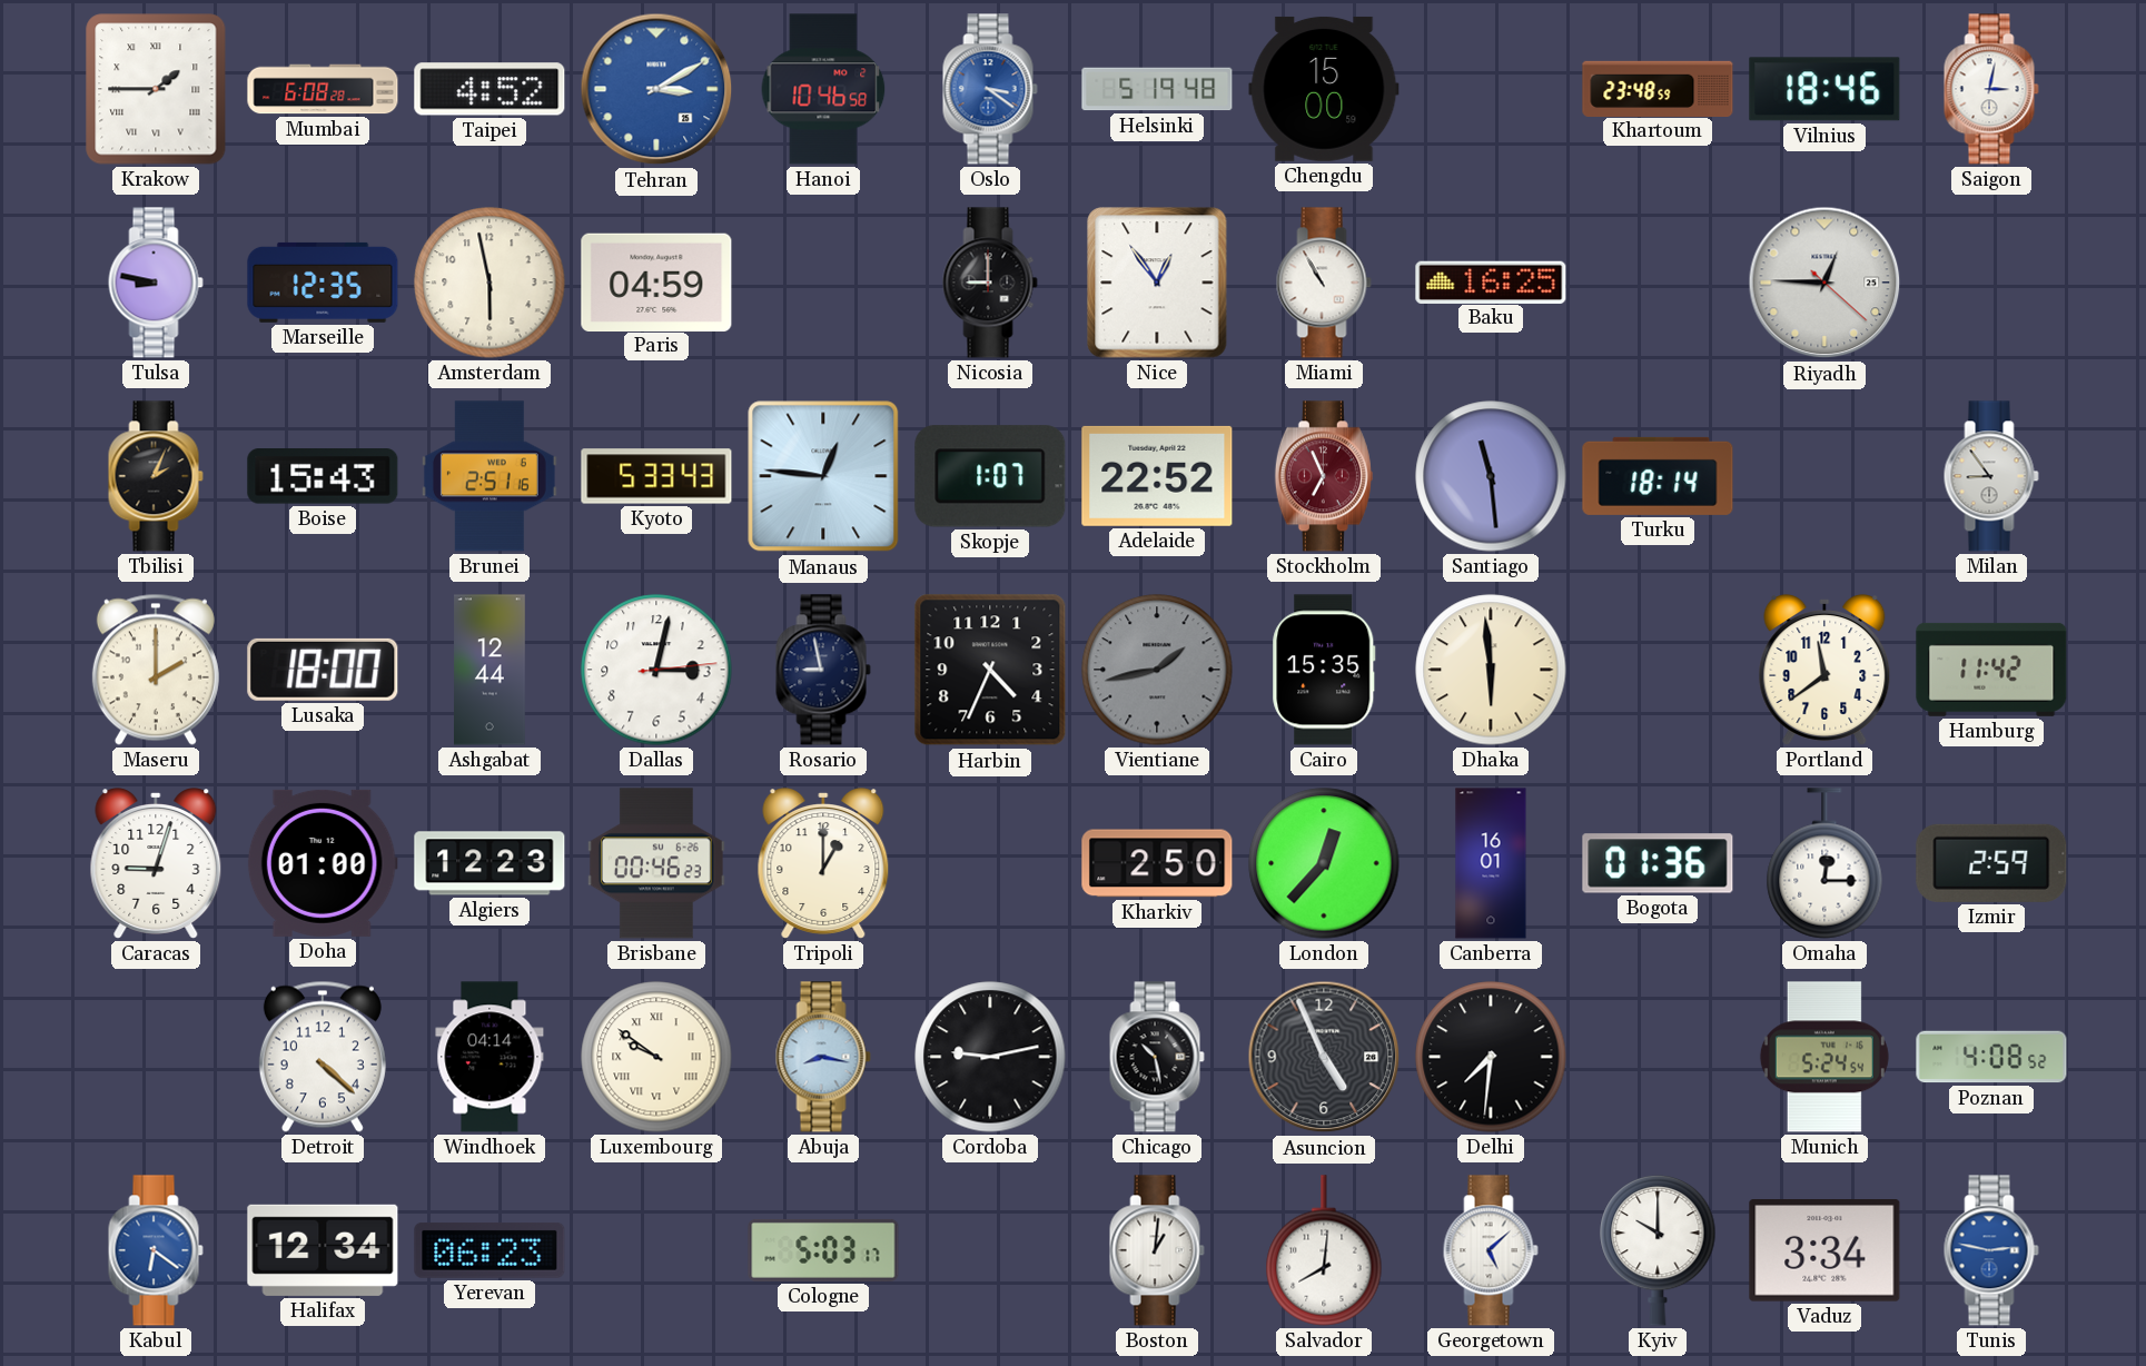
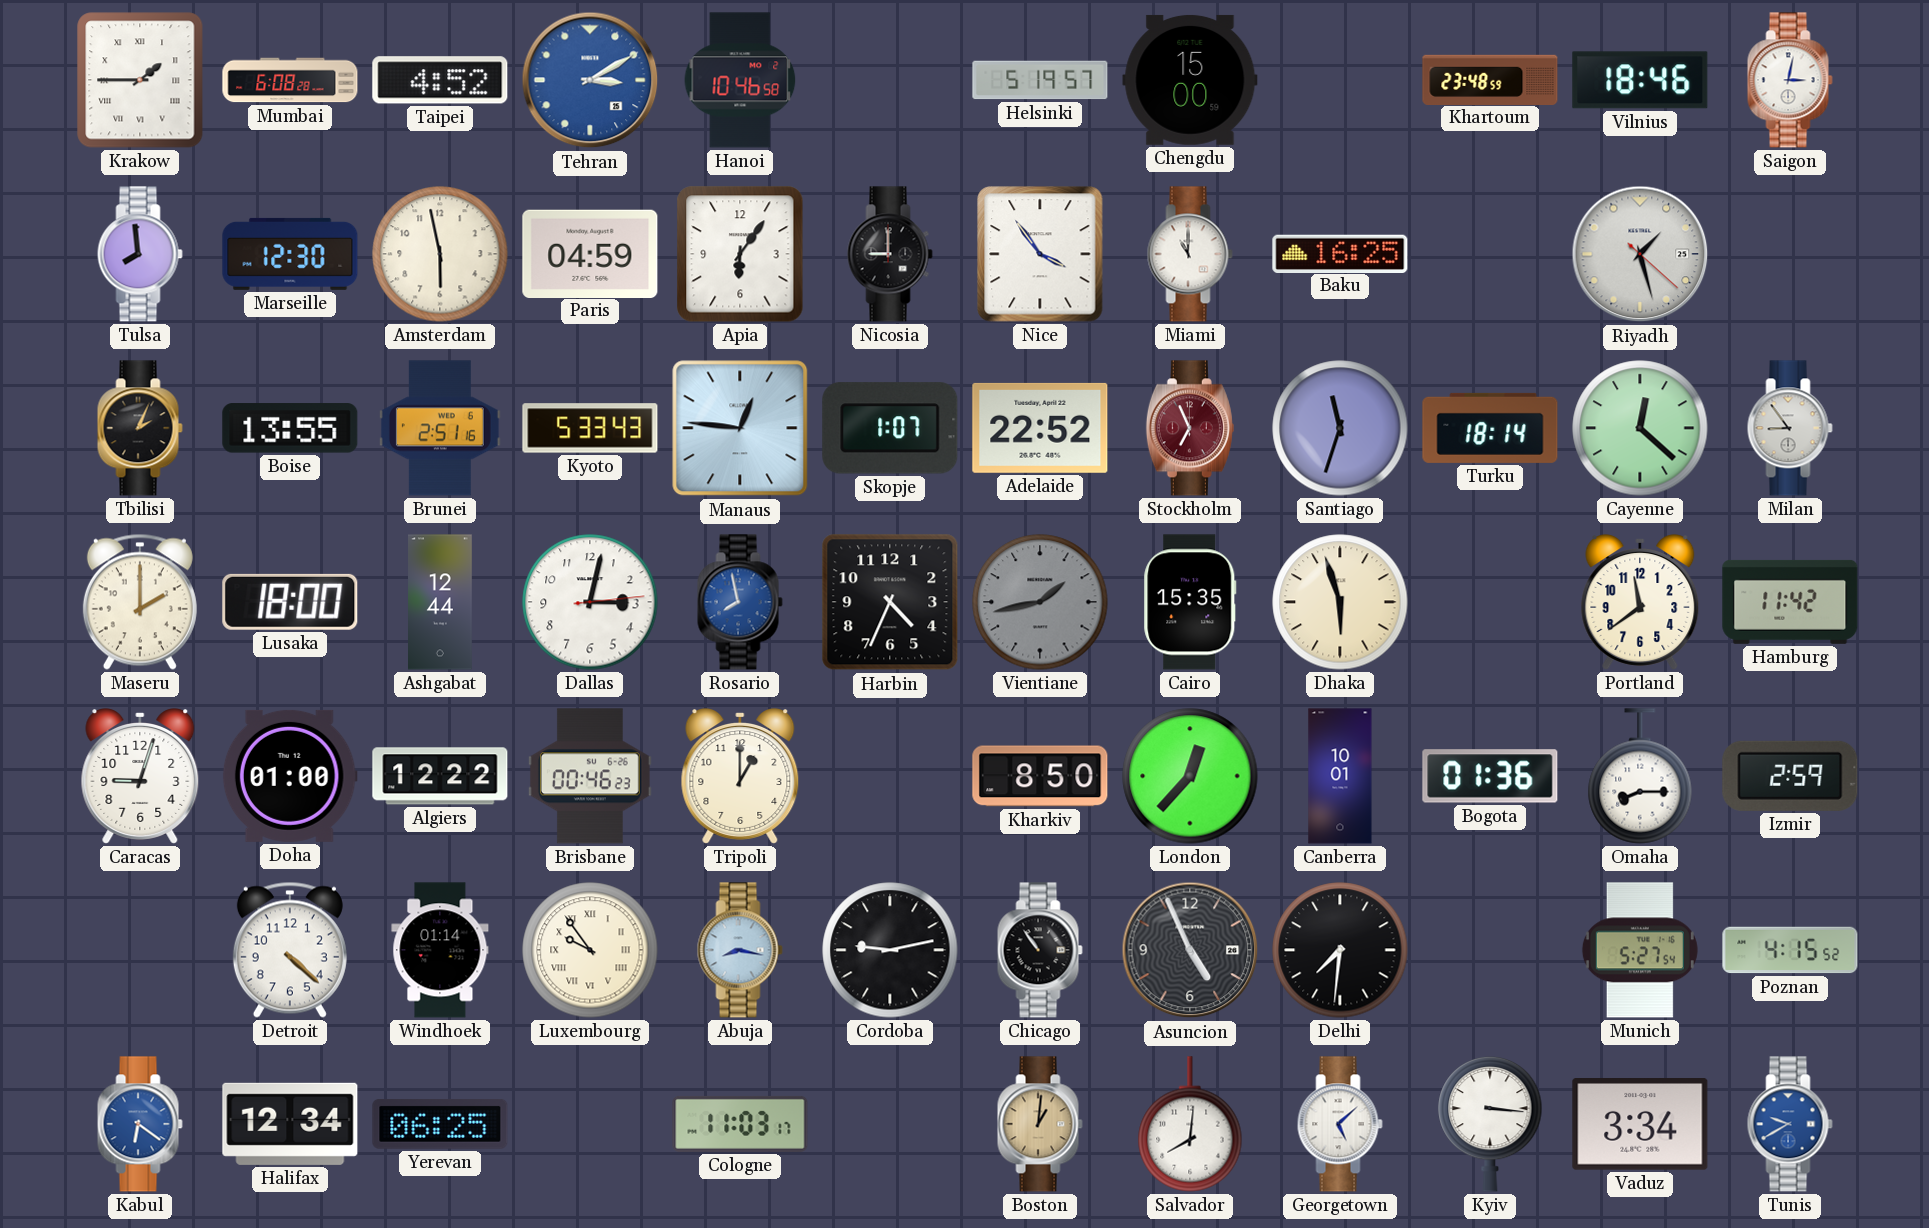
Oslo: 3:21 -> none (990, 89)
Helsinki: 5:19:48 -> 5:19:57 (1040, 80)
Tulsa: 8:47 -> 7:59 (140, 254)
Marseille: 12:35 -> 12:30 (290, 254)
Apia: none -> 6:06 (740, 254)
Nice: 12:54 -> 3:54 (1040, 254)
Miami: 10:55 -> 11:00 (1190, 254)
Riyadh: 12:45 -> 1:27 (1640, 254)
Boise: 15:43 -> 13:55 (290, 428)
Santiago: 11:29 -> 11:33 (1340, 428)
Cayenne: none -> 12:22 (1640, 428)
Rosario: 8:58 -> 7:58 (740, 602)
Rosario dial: navy -> blue (740, 602)
Dhaka: 5:59 -> 5:57 (1340, 602)
Algiers: 12:23 -> 12:22 (440, 776)
Kharkiv: 2:50 -> 8:50 (1040, 776)
Canberra: 16:01 -> 10:01 (1340, 776)
Omaha: 12:15 -> 8:15 (1640, 776)
Windhoek: 04:14 -> 01:14 (440, 950)
Luxembourg: 9:51 -> 9:54 (590, 950)
Chicago: 10:28 -> 10:54 (1040, 950)
Munich: 5:24 -> 5:27 (1640, 950)
Poznan: 4:08 -> 4:15 (1790, 950)
Yerevan: 06:23 -> 06:25 (440, 1124)
Cologne: 5:03 -> 11:03 (740, 1124)
Boston dial: white -> champagne (1040, 1124)
Kyiv: 10:00 -> 3:16 (1490, 1124)
Tunis: 2:47 -> 9:40 (1790, 1124)
